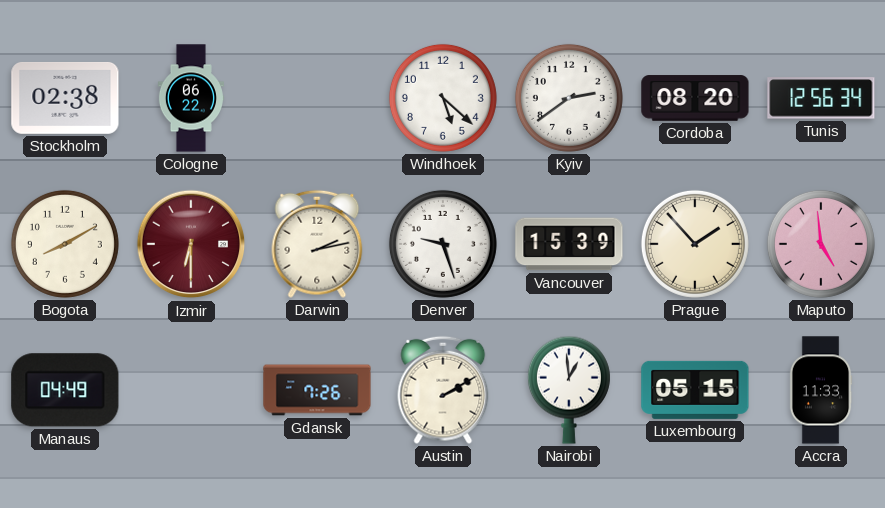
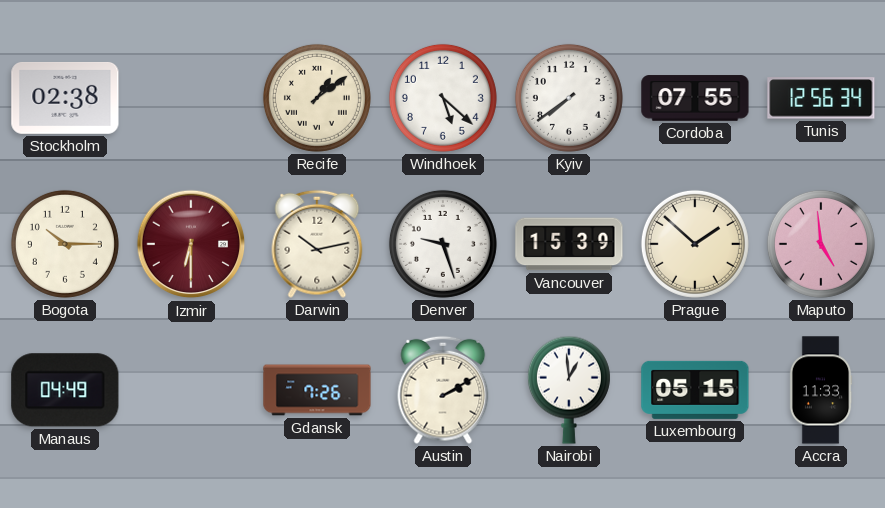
Cologne: 06:22 -> none (191, 98)
Recife: none -> 1:09 (317, 98)
Kyiv: 2:39 -> 7:39 (569, 98)
Cordoba: 08:20 -> 07:55 (695, 98)
Bogota: 8:10 -> 10:15 (65, 244)
Darwin: 2:13 -> 10:13 (317, 244)
Prague: 1:53 -> 1:52 (695, 244)
